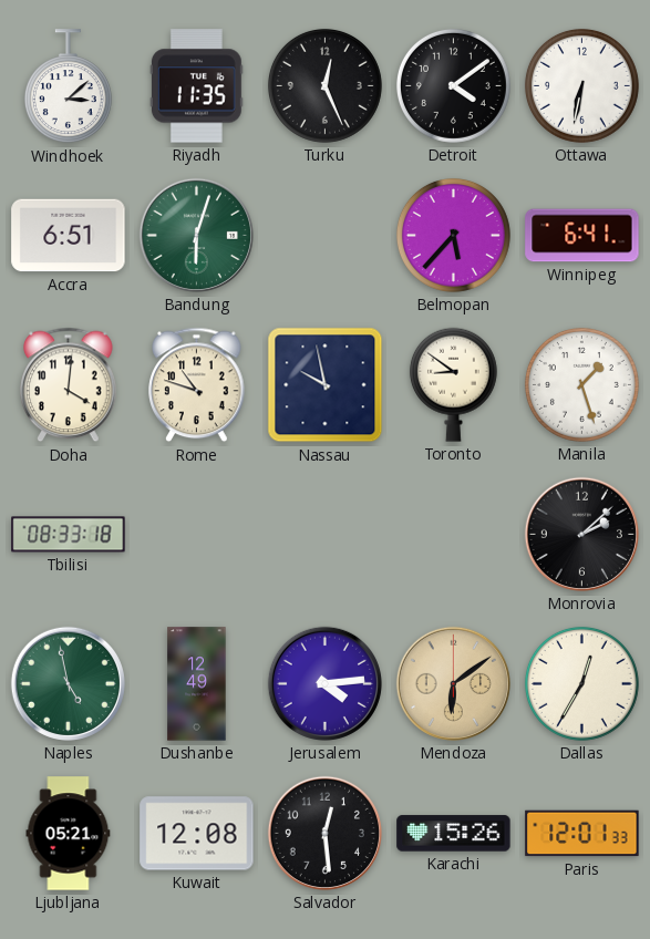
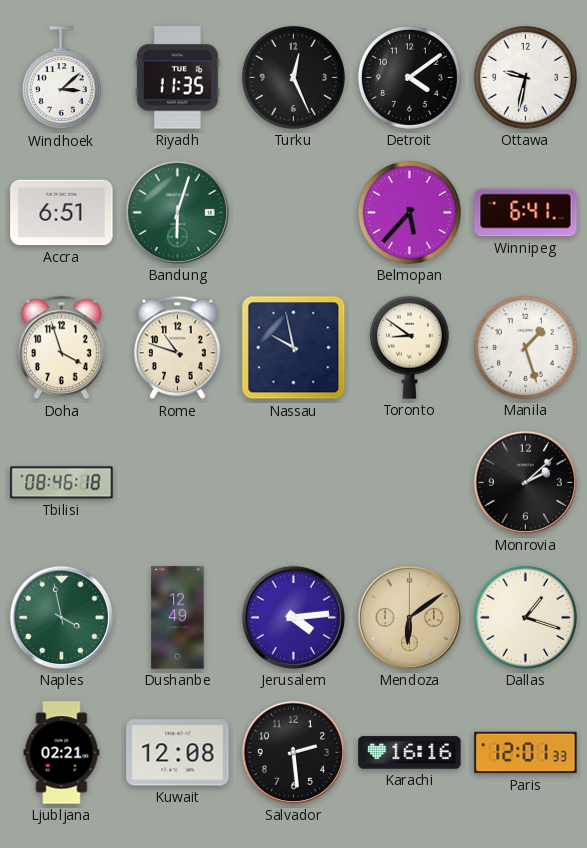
Ottawa: 6:32 -> 9:32 (525, 77)
Doha: 4:01 -> 3:57 (62, 348)
Tbilisi: 08:33 -> 08:46 (62, 483)
Naples: 4:58 -> 3:58 (61, 617)
Dallas: 12:35 -> 1:18 (525, 617)
Ljubljana: 05:21 -> 02:21 (62, 753)
Salvador: 12:29 -> 2:29 (293, 752)
Karachi: 15:26 -> 16:16 (410, 753)
